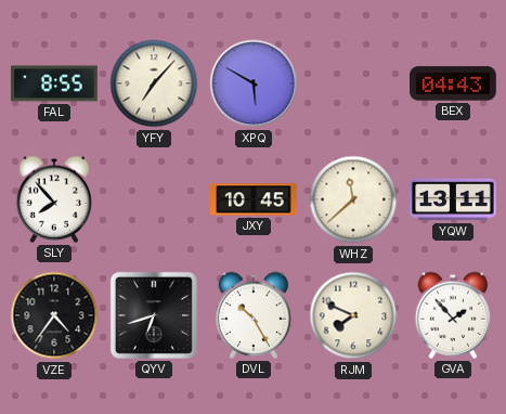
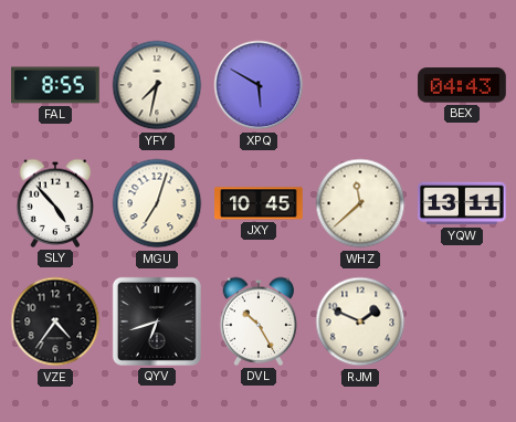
YFY: 7:07 -> 7:32 (157, 85)
SLY: 7:53 -> 4:53 (55, 203)
MGU: none -> 7:03 (157, 203)
RJM: 7:49 -> 1:49 (360, 321)
GVA: 1:53 -> none (453, 315)
